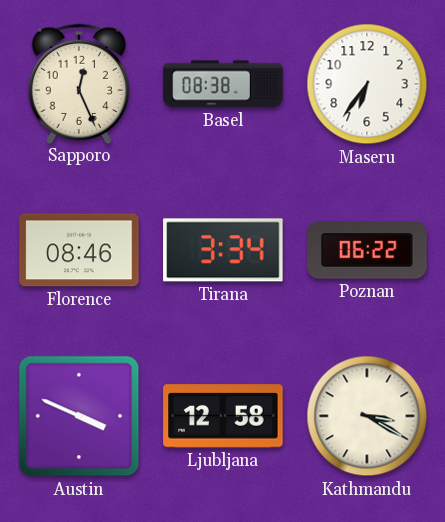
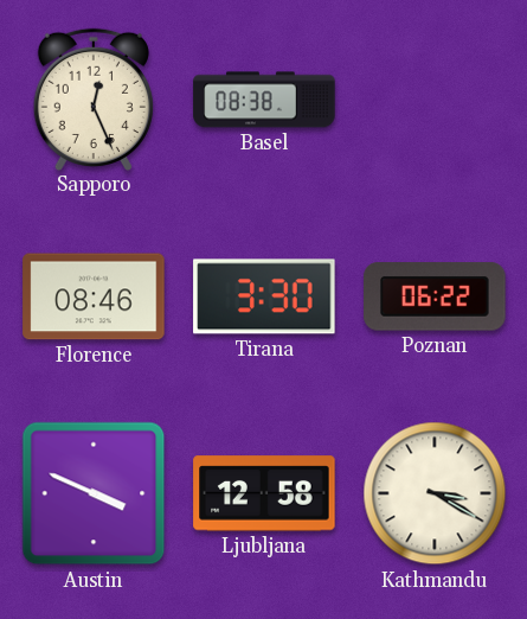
Maseru: 6:36 -> none (367, 84)
Tirana: 3:34 -> 3:30 (264, 296)
